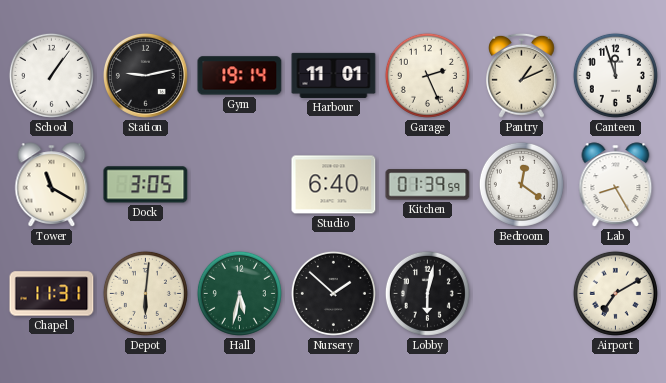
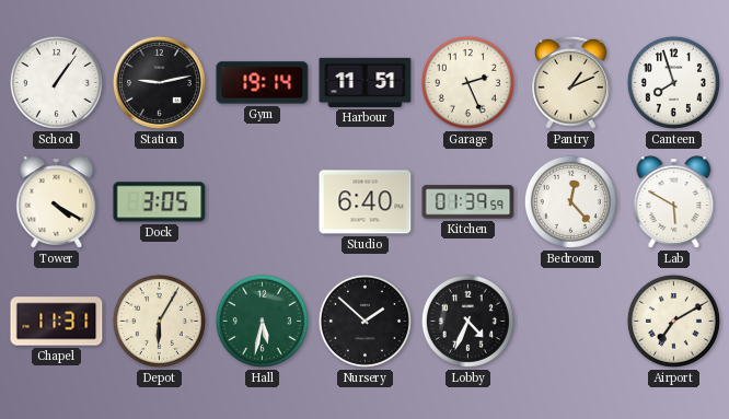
Harbour: 11:01 -> 11:51 (366, 82)
Canteen: 11:57 -> 7:57 (673, 82)
Tower: 11:20 -> 4:20 (57, 202)
Bedroom: 12:21 -> 12:23 (570, 201)
Lab: 8:25 -> 5:50 (674, 202)
Depot: 6:01 -> 6:05 (159, 321)
Lobby: 6:02 -> 4:34 (467, 321)
